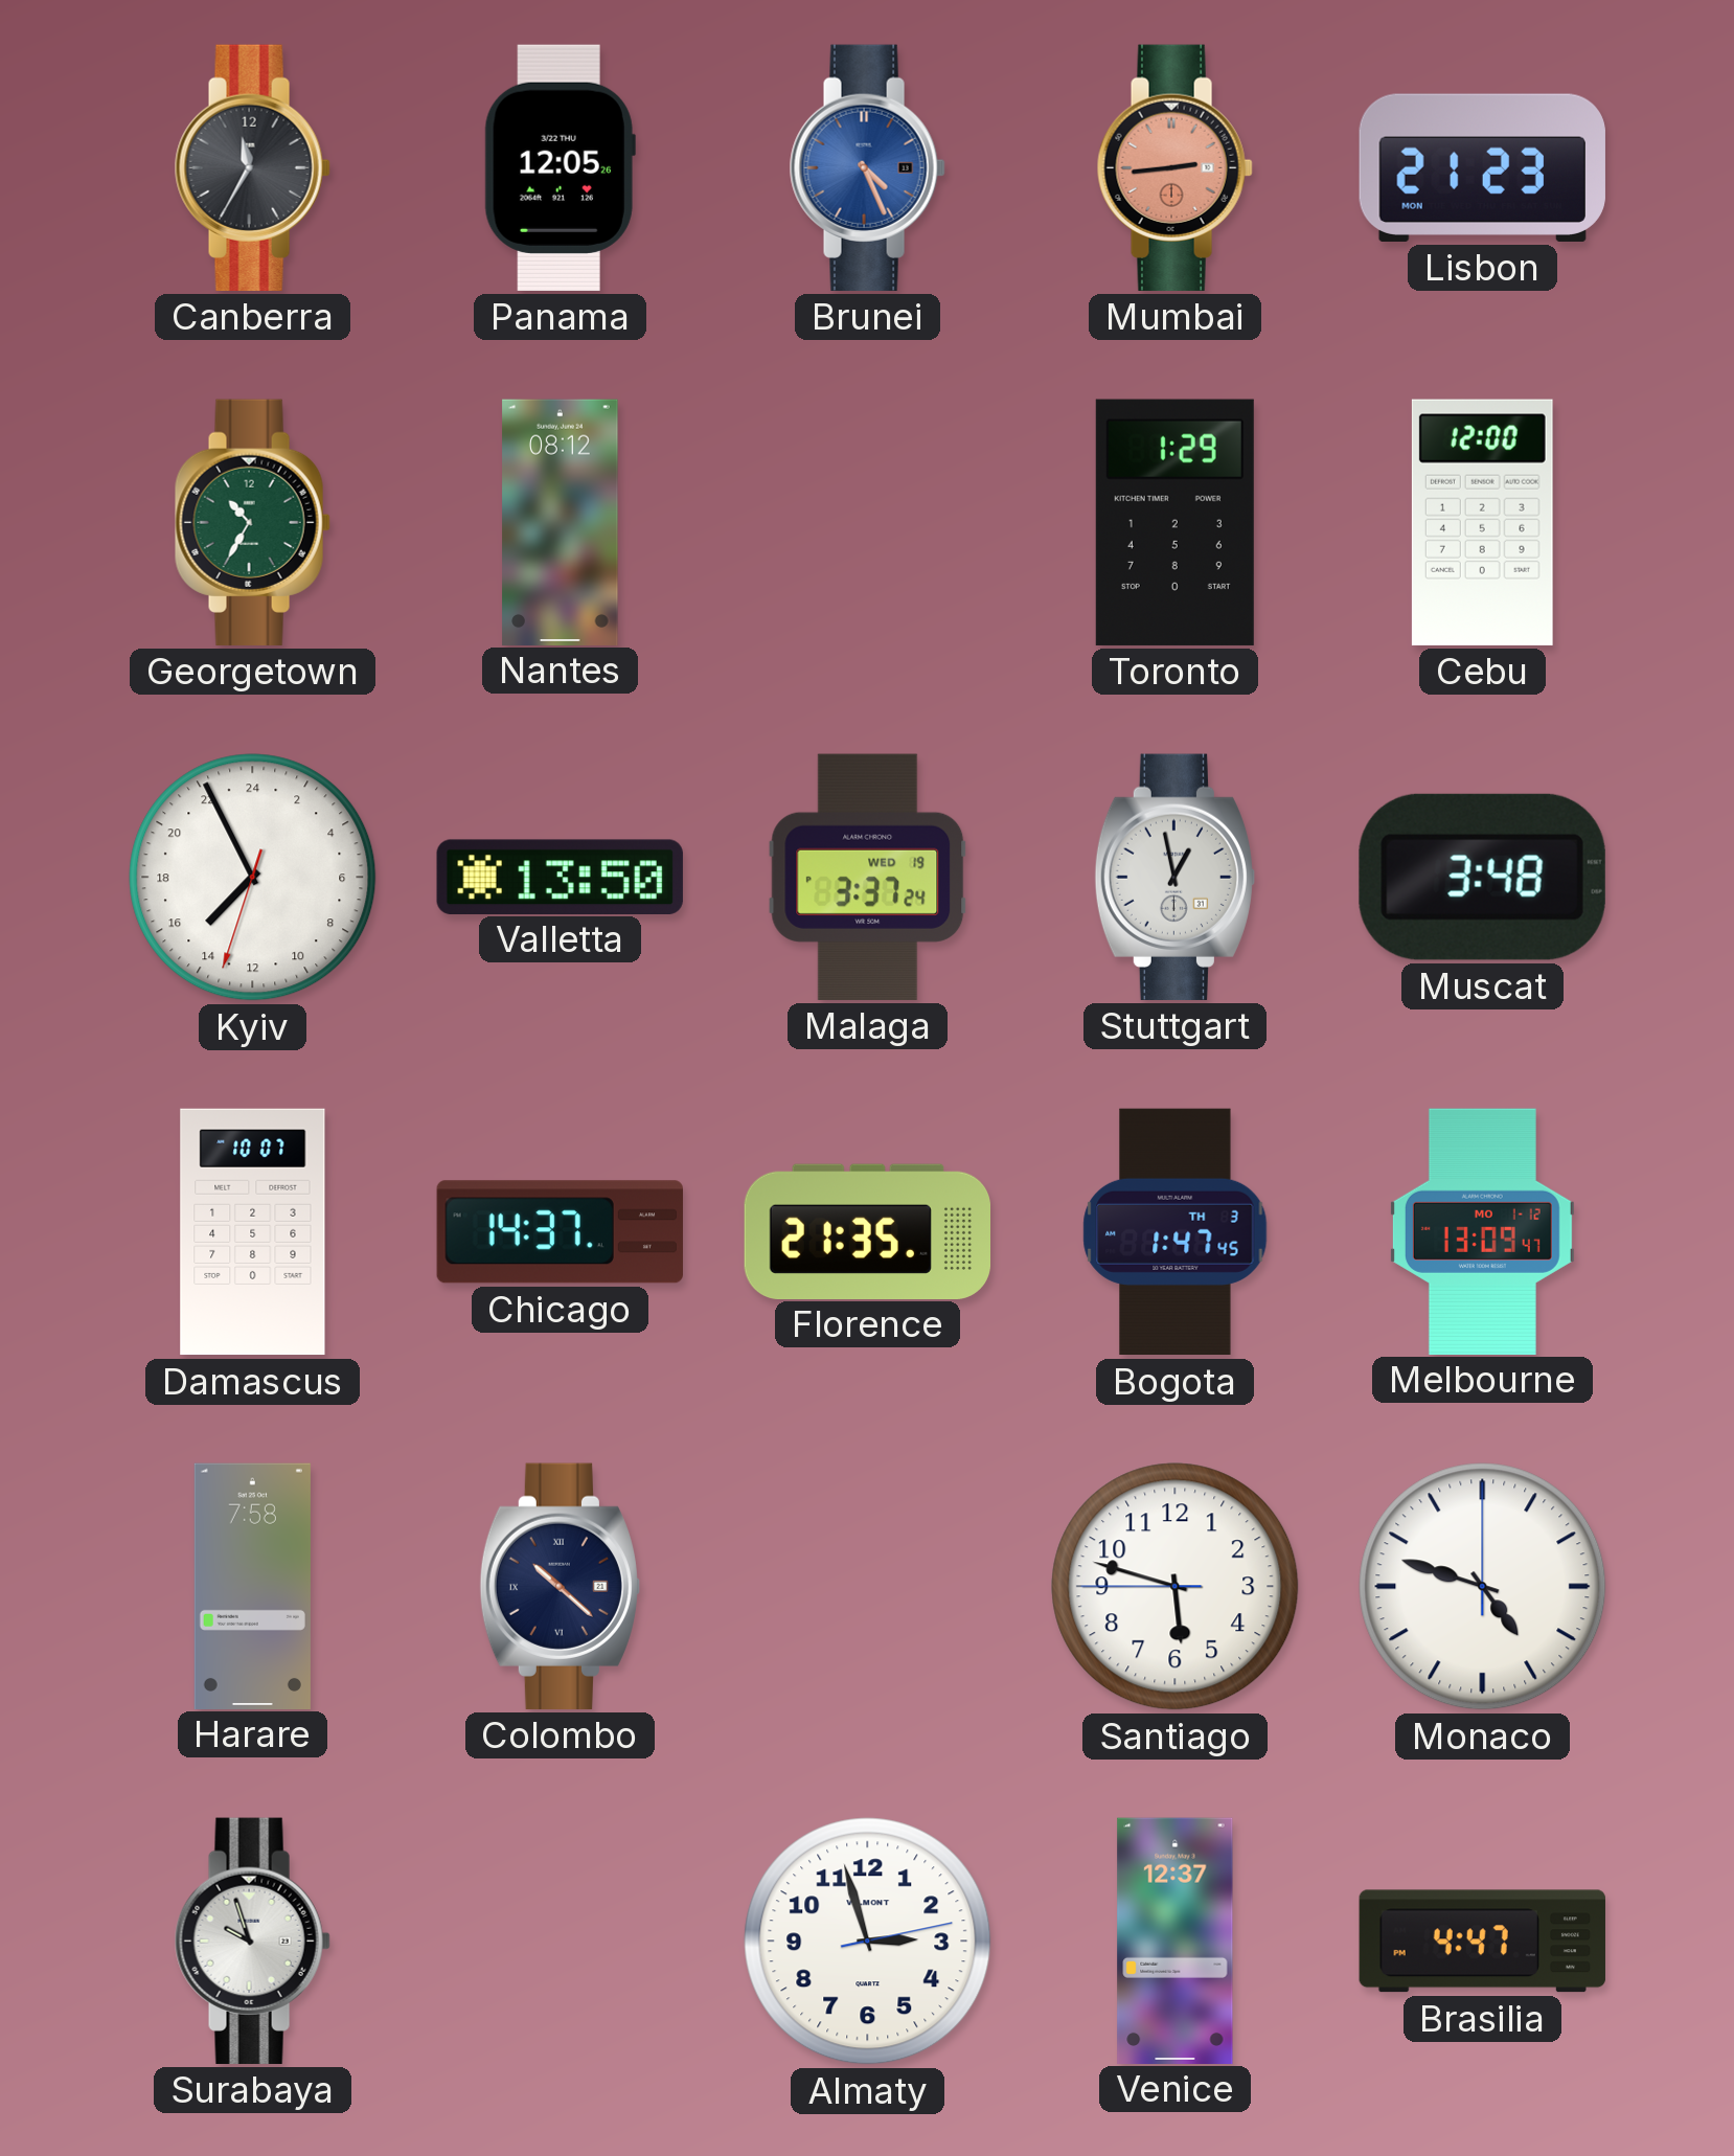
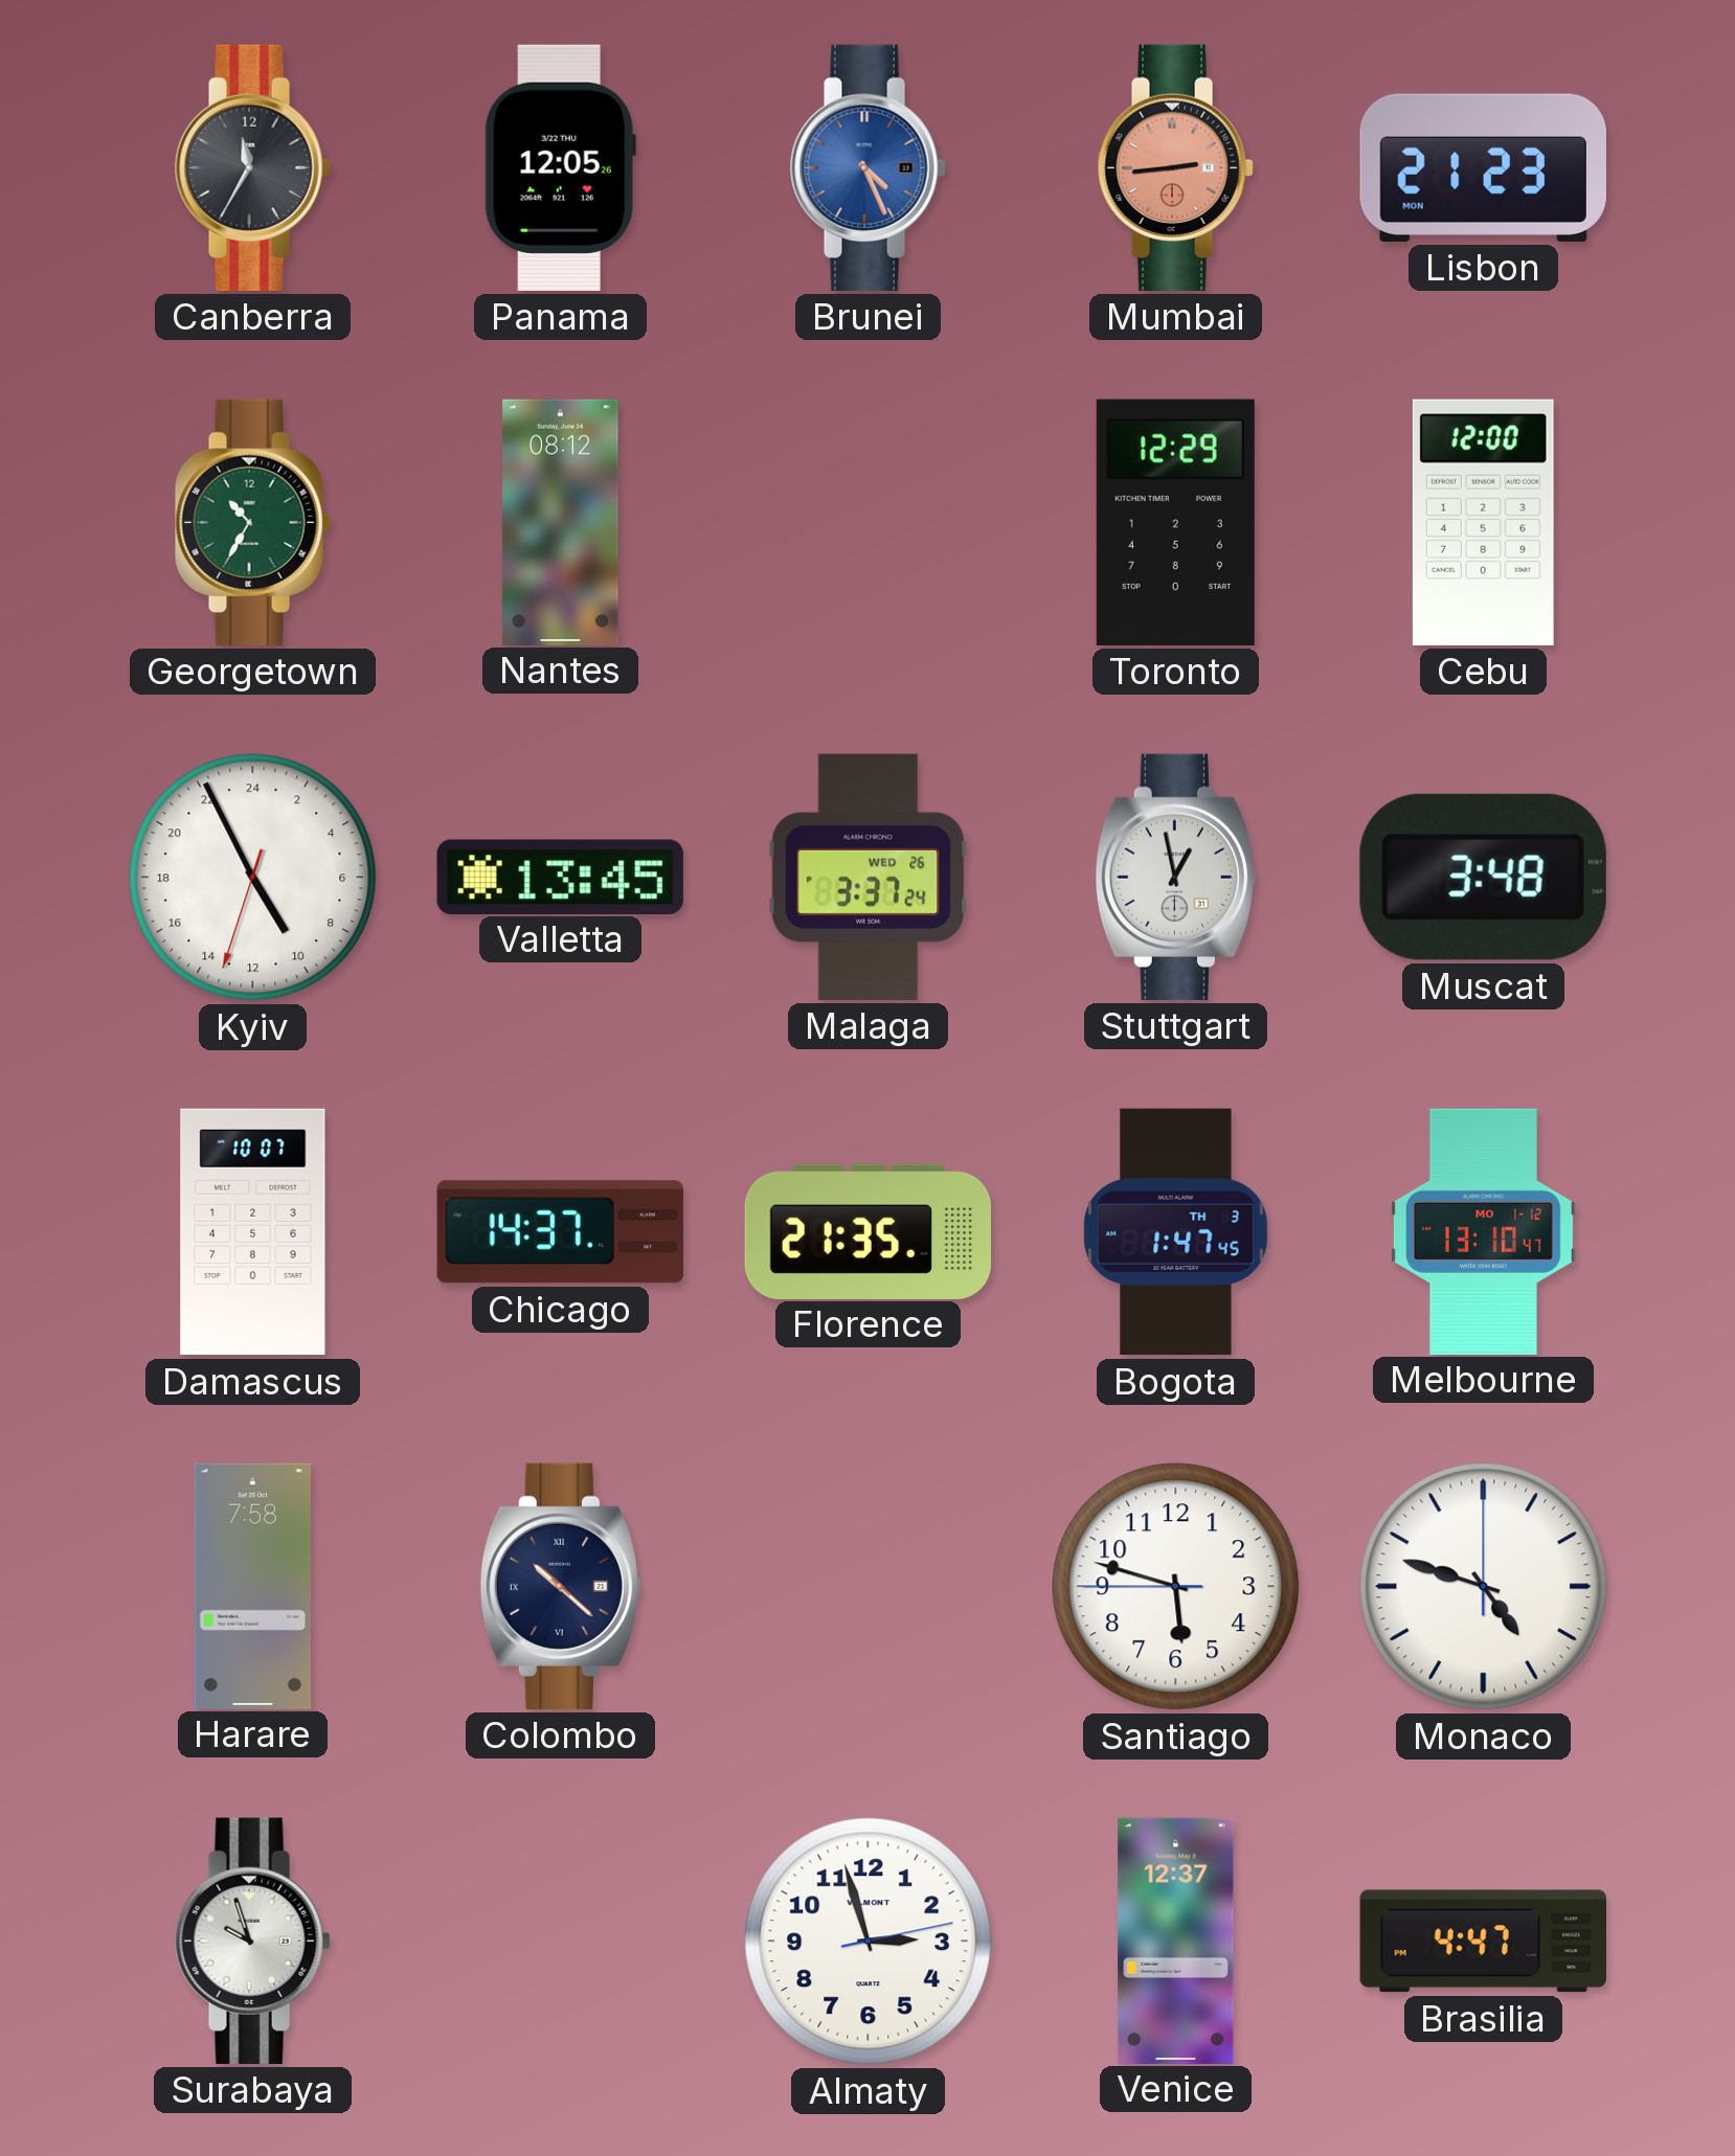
Toronto: 1:29 -> 12:29 (1175, 522)
Kyiv: 14:55 -> 9:55 (253, 878)
Valletta: 13:50 -> 13:45 (560, 877)
Malaga date: WED 19 -> WED 26 (869, 877)
Melbourne: 13:09 -> 13:10 (1483, 1231)
